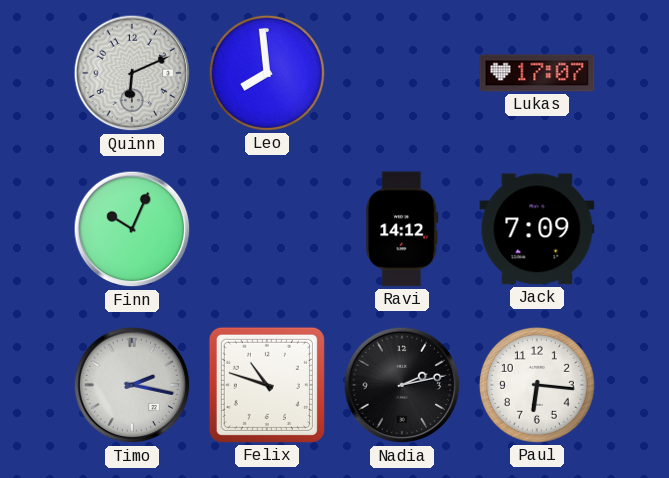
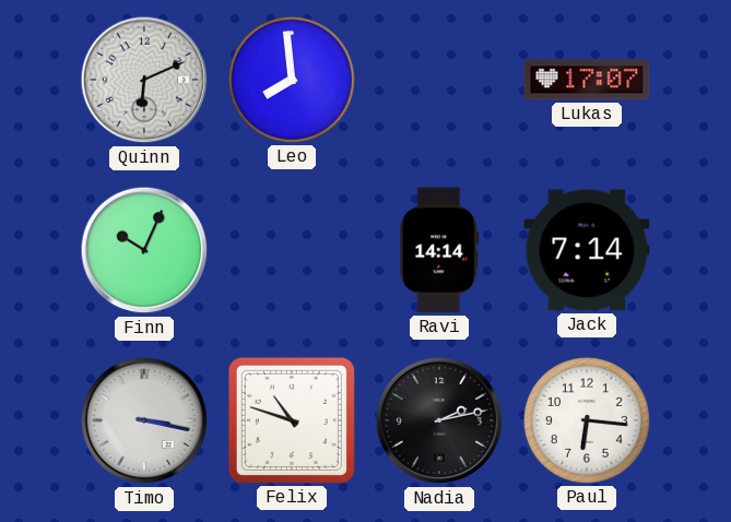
Ravi: 14:12 -> 14:14 (439, 250)
Jack: 7:09 -> 7:14 (587, 250)
Timo: 2:17 -> 3:17 (144, 420)
